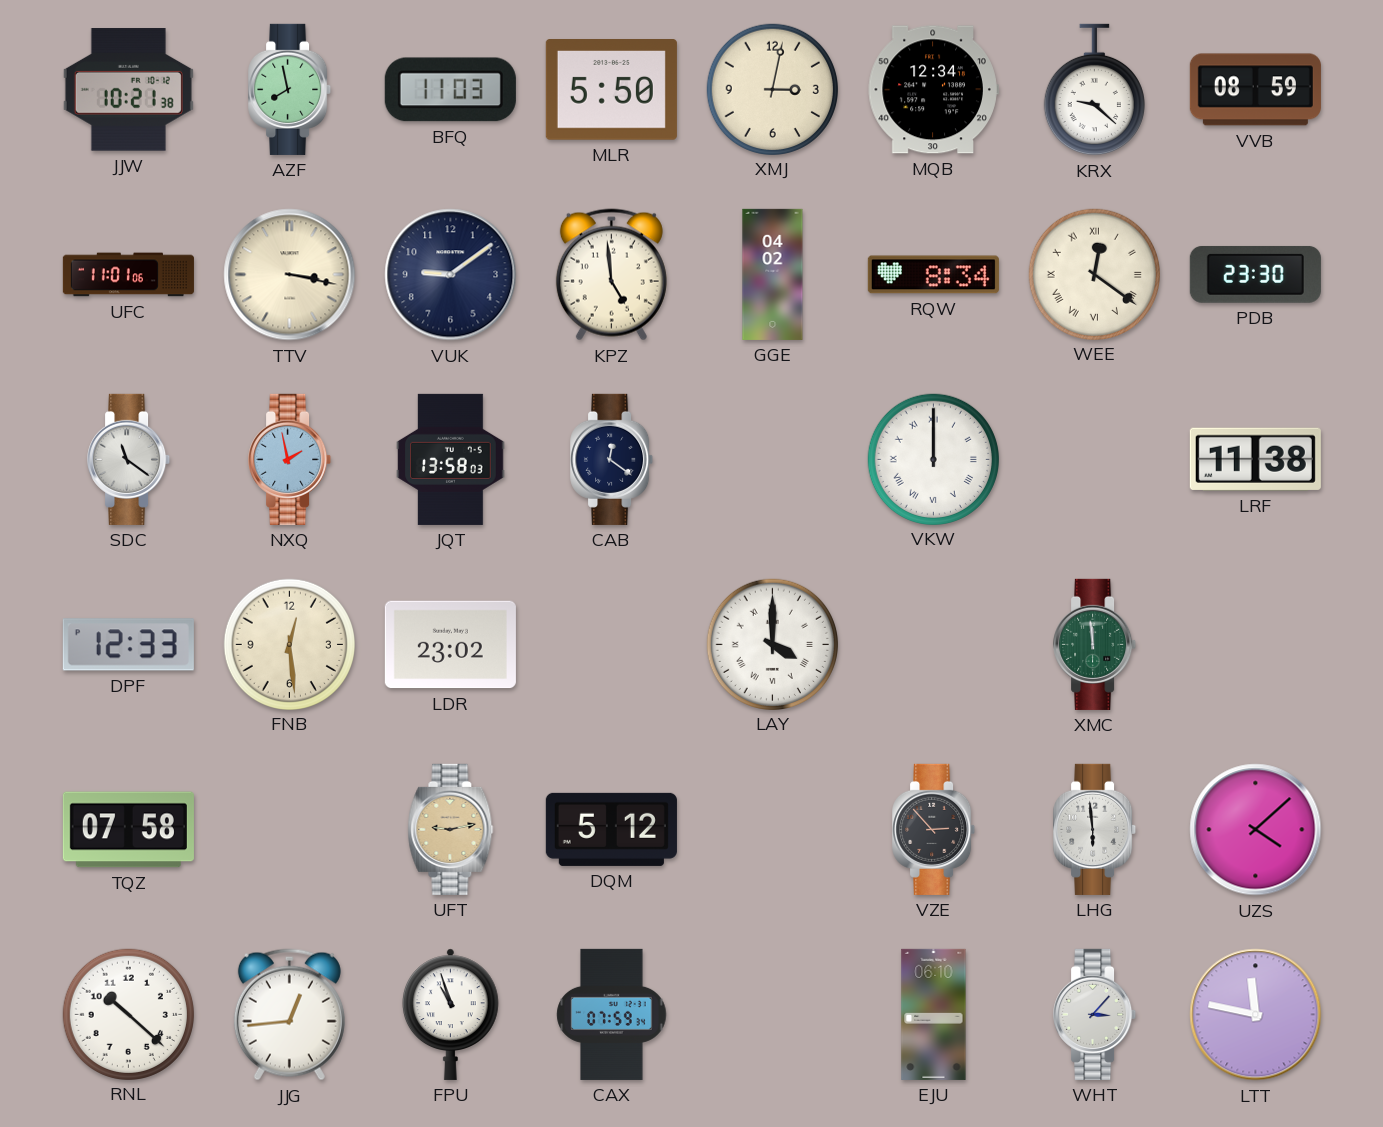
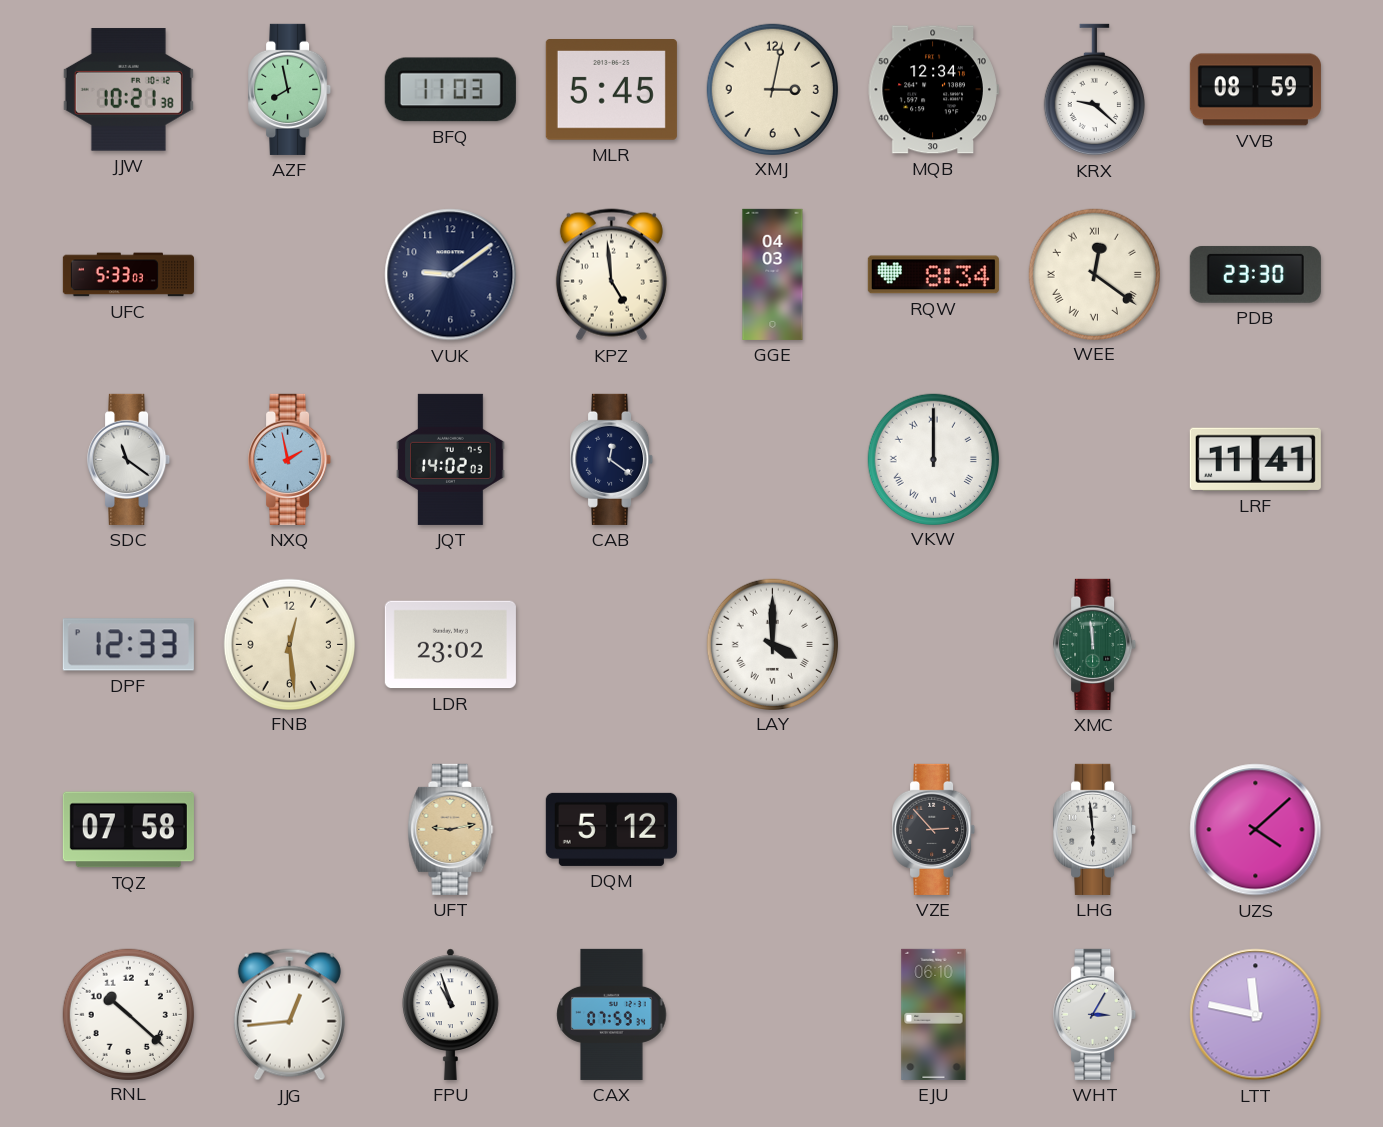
MLR: 5:50 -> 5:45 (611, 90)
UFC: 11:01 -> 5:33 (128, 275)
TTV: 3:17 -> none (290, 275)
GGE: 04:02 -> 04:03 (773, 274)
JQT: 13:58 -> 14:02 (451, 459)
LRF: 11:38 -> 11:41 (1255, 459)
WHT: 3:07 -> 3:05 (1095, 1014)
